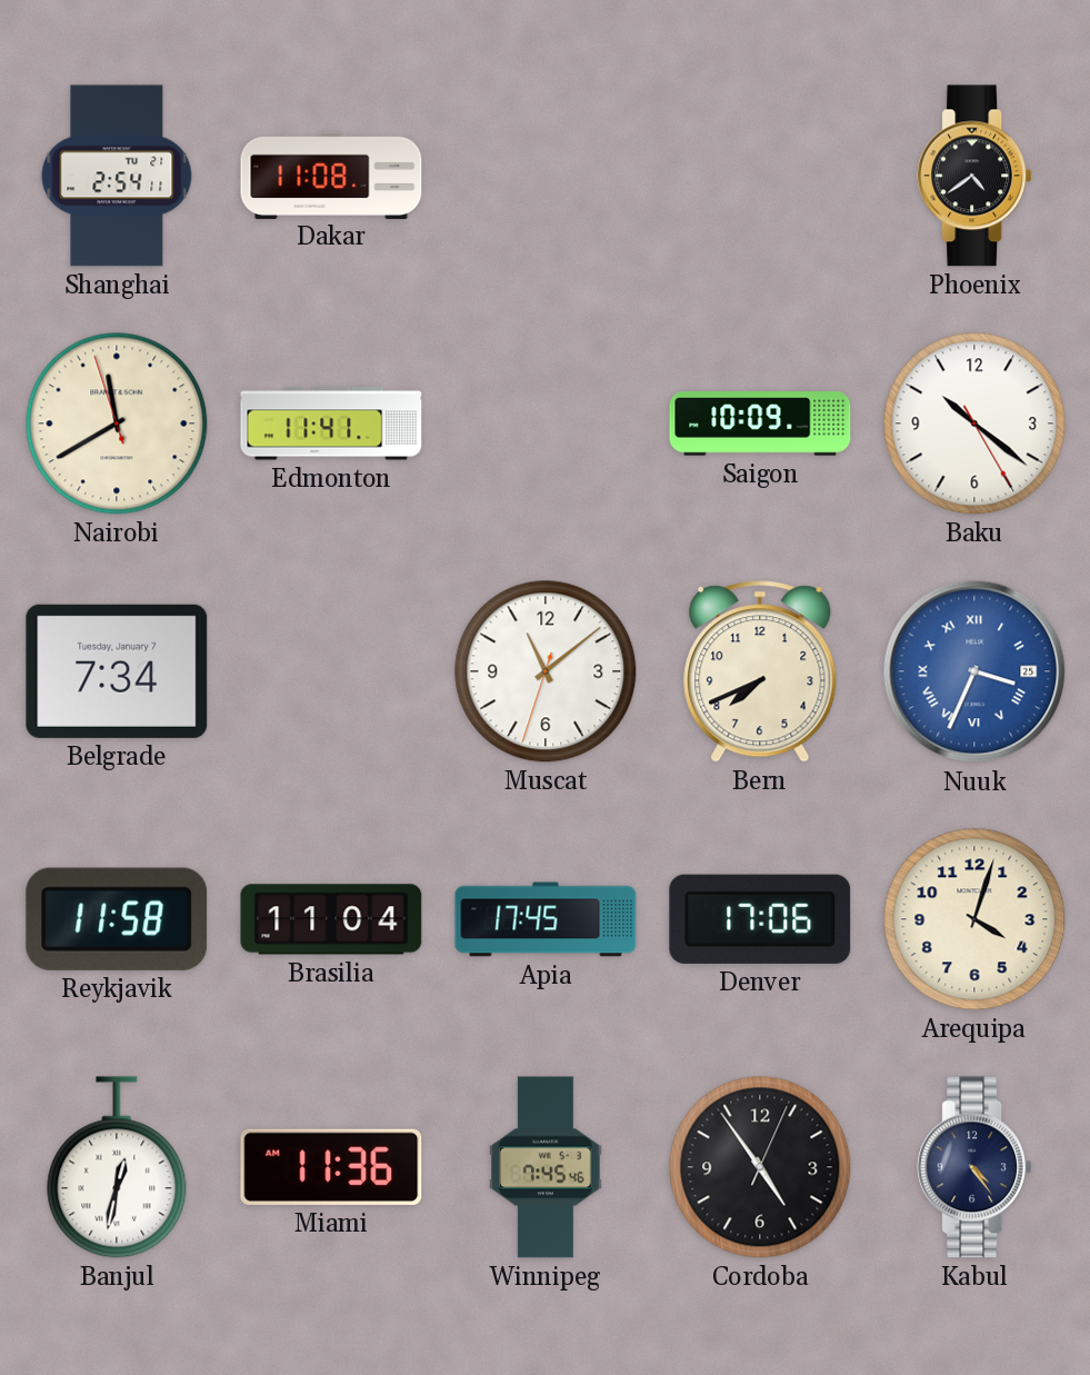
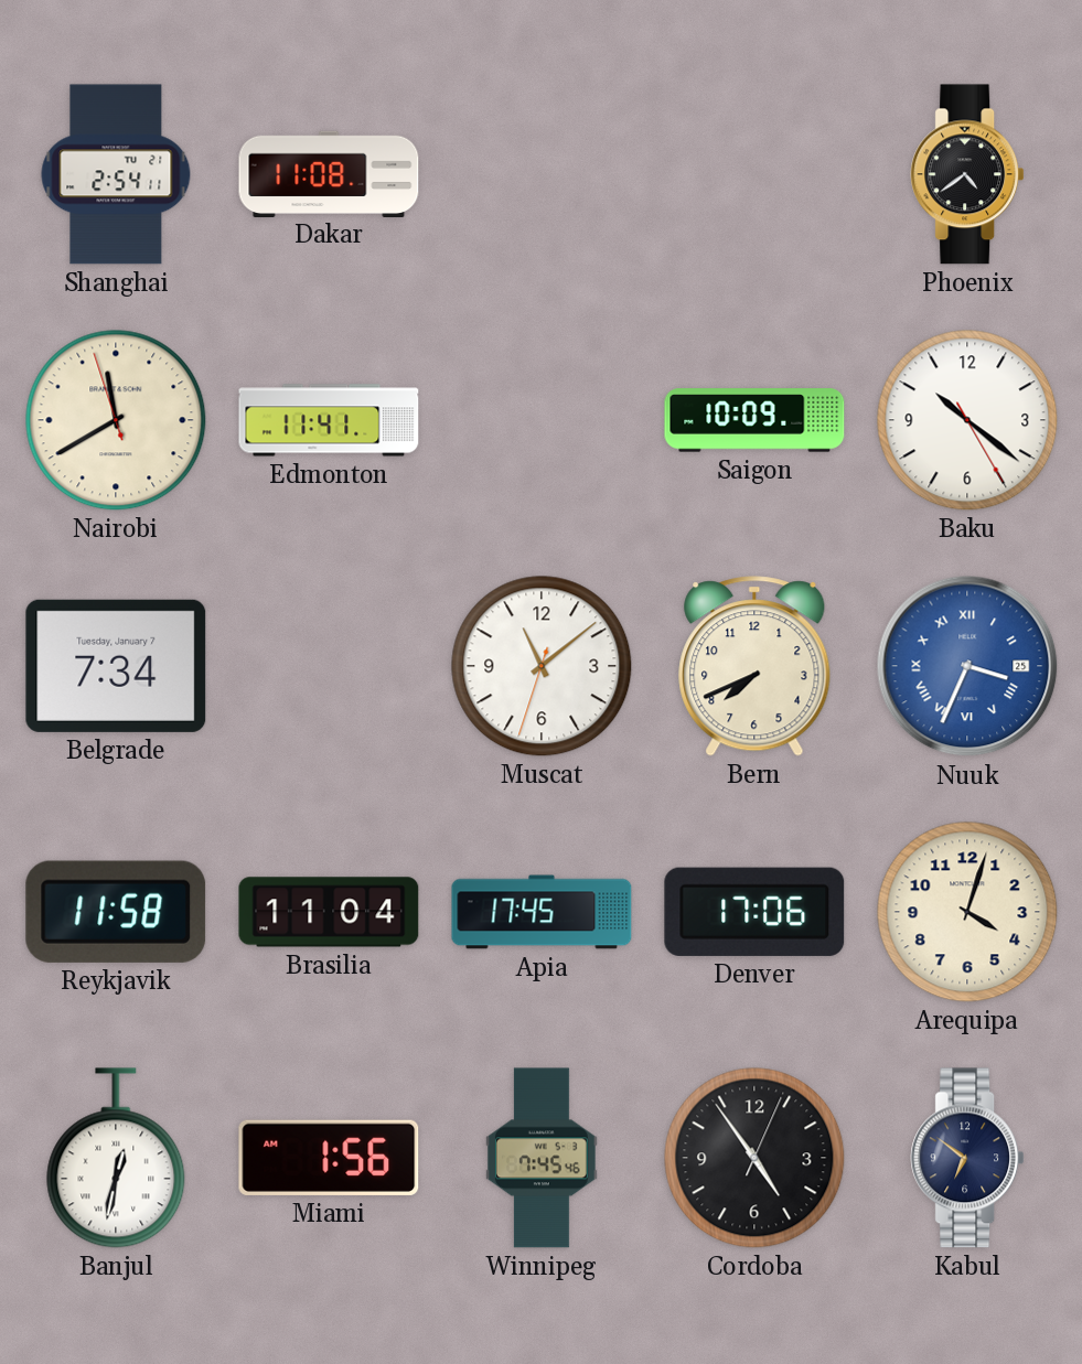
Miami: 11:36 -> 1:56 (329, 1158)
Kabul: 4:24 -> 6:51 (967, 1158)
